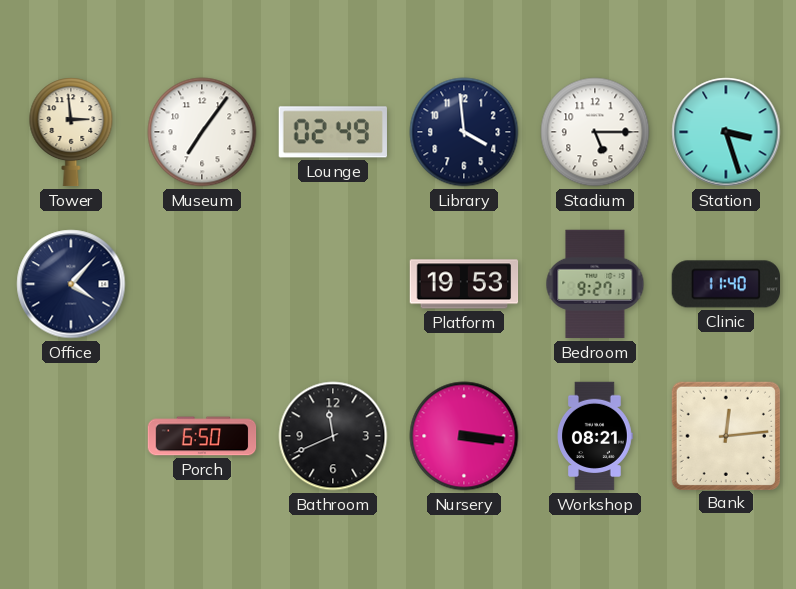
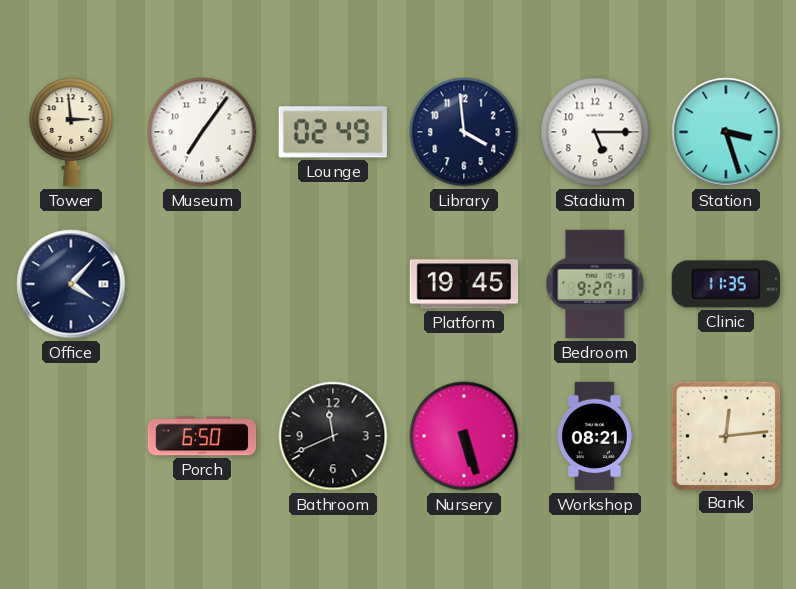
Platform: 19:53 -> 19:45 (464, 284)
Clinic: 11:40 -> 11:35 (725, 284)
Nursery: 3:16 -> 5:27 (464, 436)
